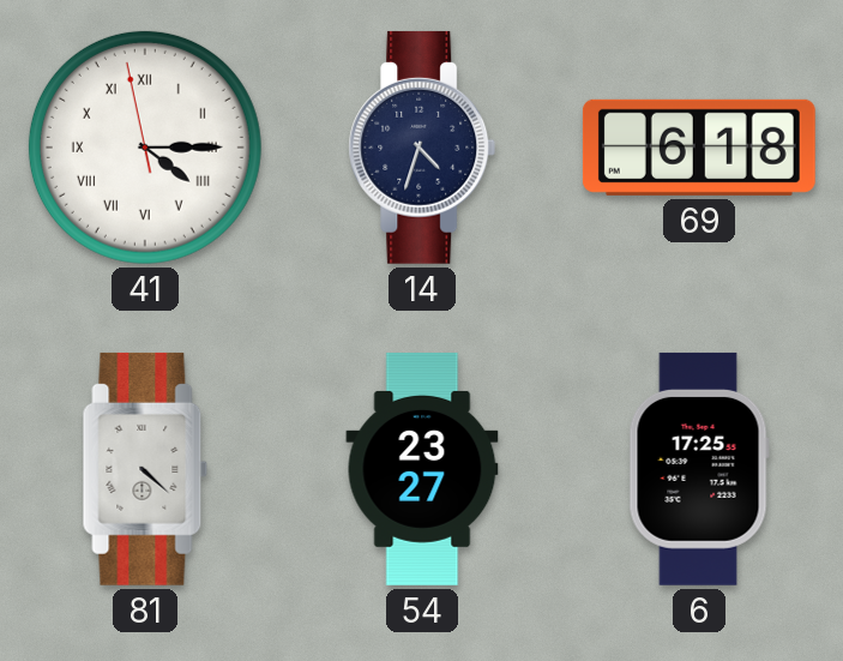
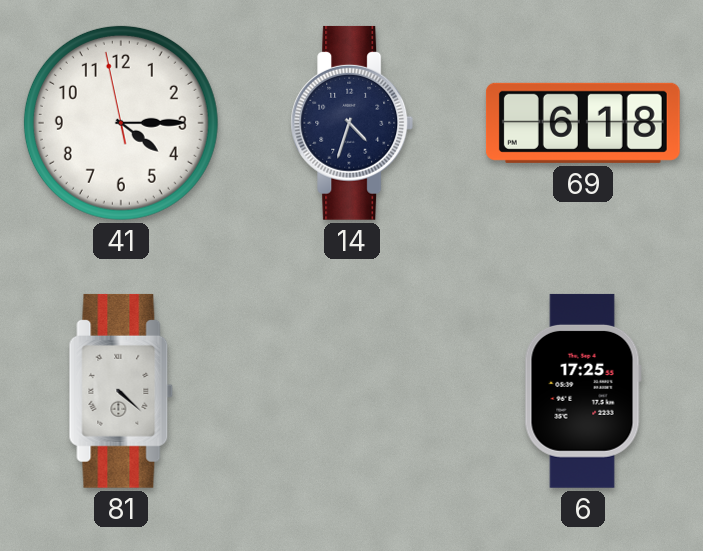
41 numerals: Roman -> Arabic (121, 123)
54: 23:27 -> none (422, 469)
